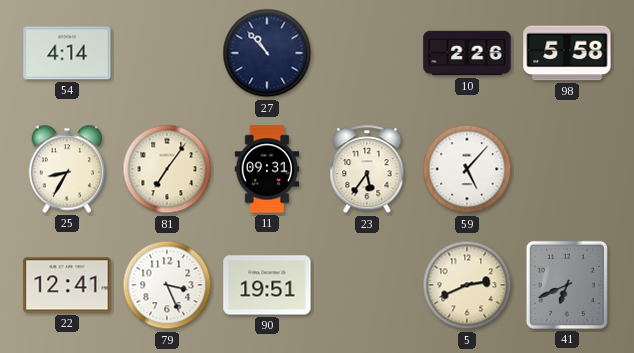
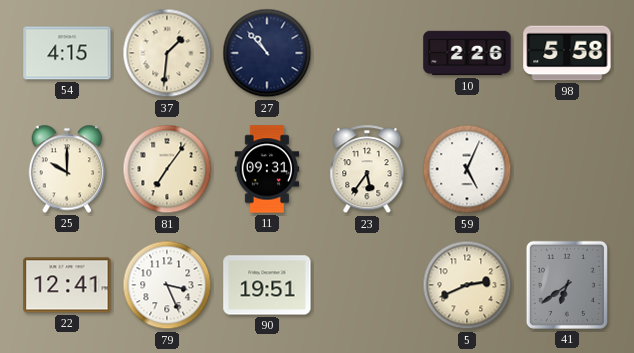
54: 4:14 -> 4:15 (67, 53)
37: none -> 1:31 (167, 53)
25: 8:35 -> 10:00 (67, 169)
59: 5:07 -> 5:04 (467, 169)
41: 6:41 -> 6:39 (567, 285)
